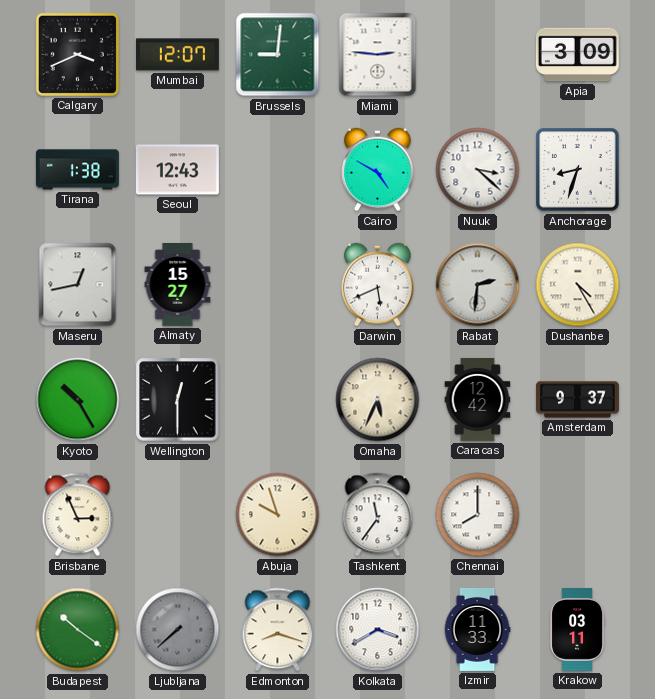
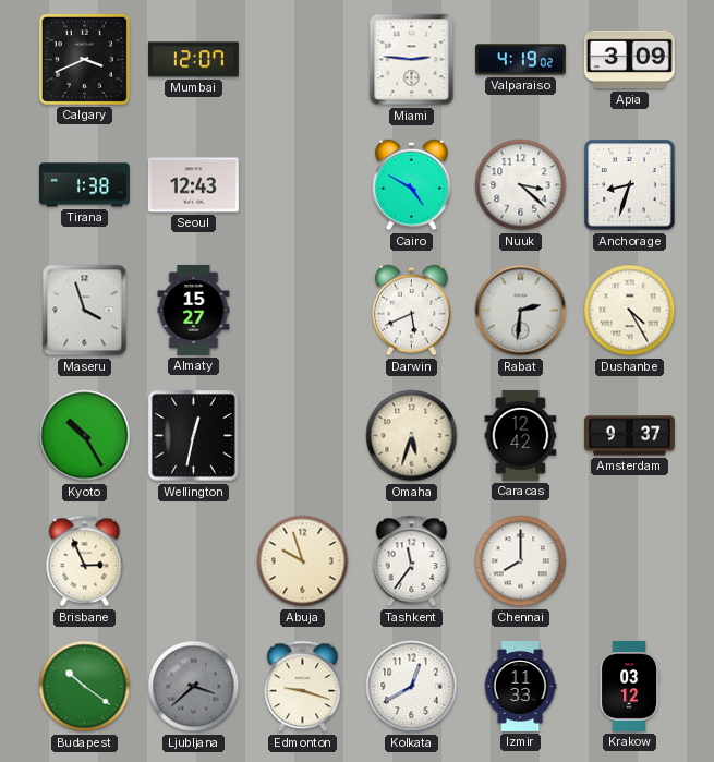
Brussels: 9:01 -> none (278, 55)
Valparaiso: none -> 4:19 (520, 60)
Maseru: 12:43 -> 3:57 (85, 311)
Wellington: 12:30 -> 12:32 (194, 436)
Omaha: 5:34 -> 5:33 (412, 436)
Ljubljana: 7:38 -> 3:38 (194, 687)
Edmonton: 8:18 -> 9:18 (303, 687)
Kolkata: 3:40 -> 12:40 (412, 687)
Krakow: 03:11 -> 03:12 (629, 686)
